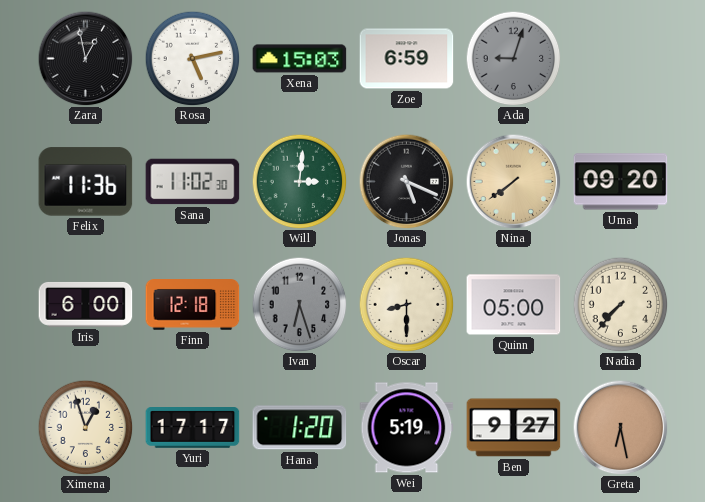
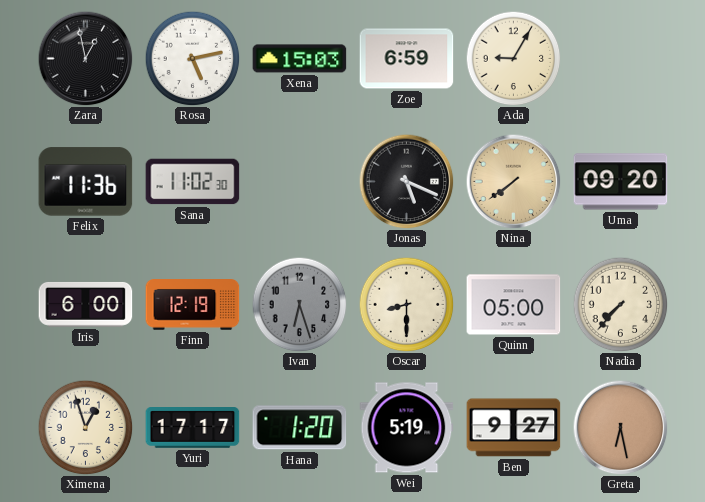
Ada: 9:03 -> 9:05 (513, 58)
Ada dial: grey -> cream (513, 58)
Will: 3:01 -> none (299, 181)
Finn: 12:18 -> 12:19 (193, 305)
